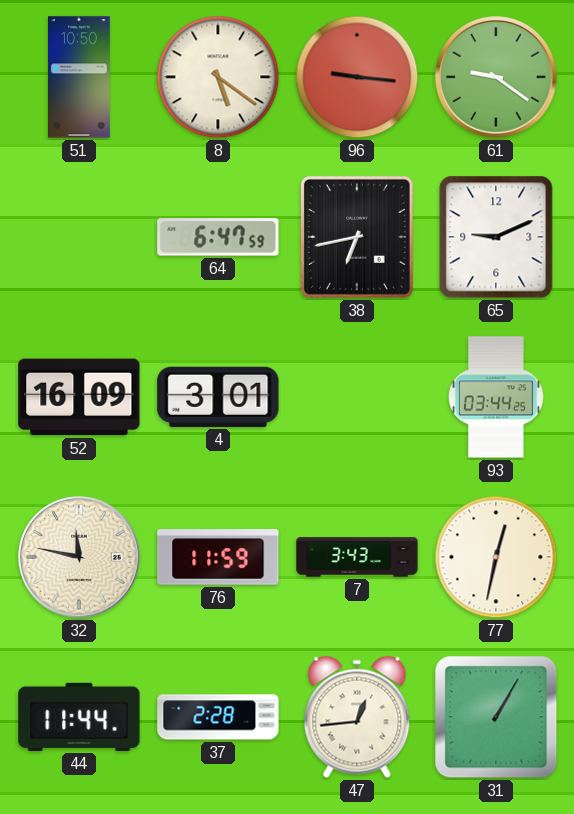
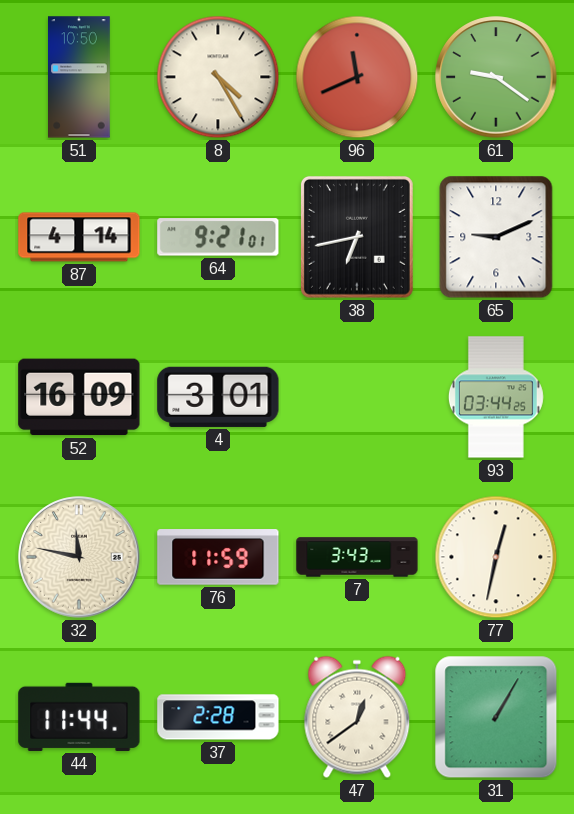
8: 5:21 -> 4:25 (218, 77)
96: 9:16 -> 11:41 (357, 77)
87: none -> 4:14 (79, 237)
64: 6:47 -> 9:21 (218, 237)
47: 12:44 -> 12:39 (357, 717)
